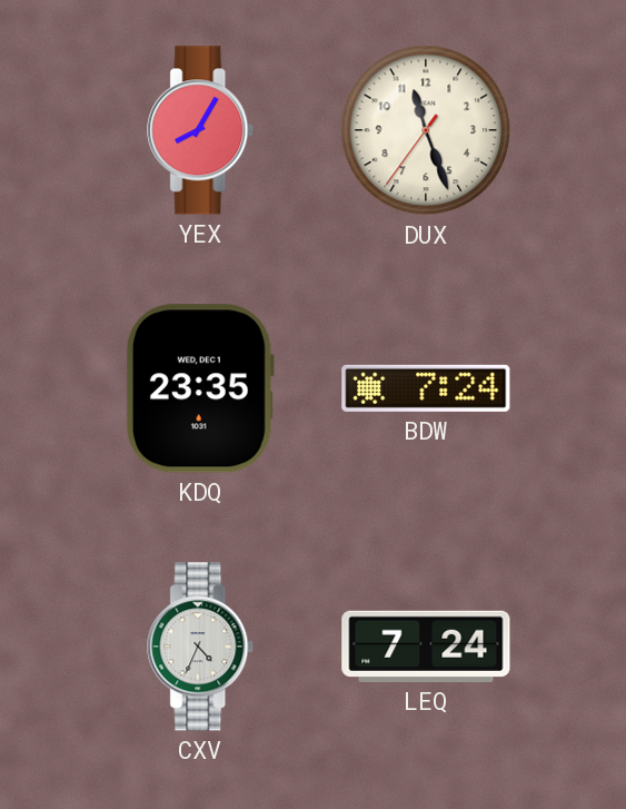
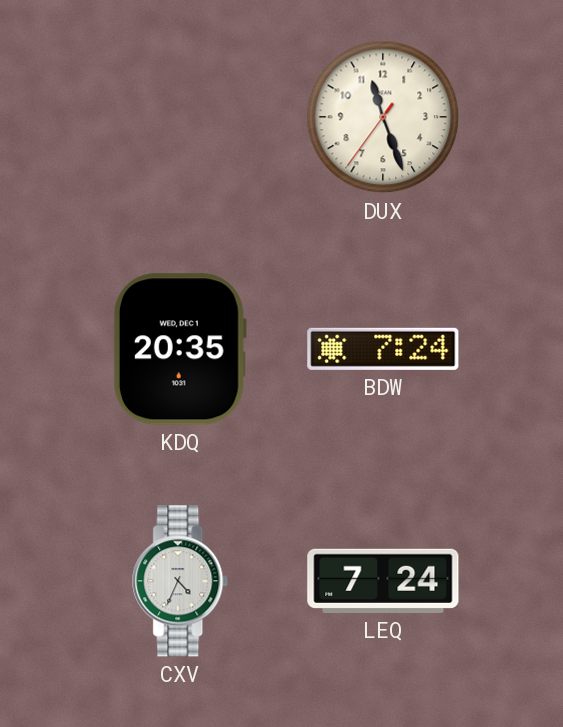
YEX: 8:05 -> none (201, 130)
KDQ: 23:35 -> 20:35 (180, 349)
